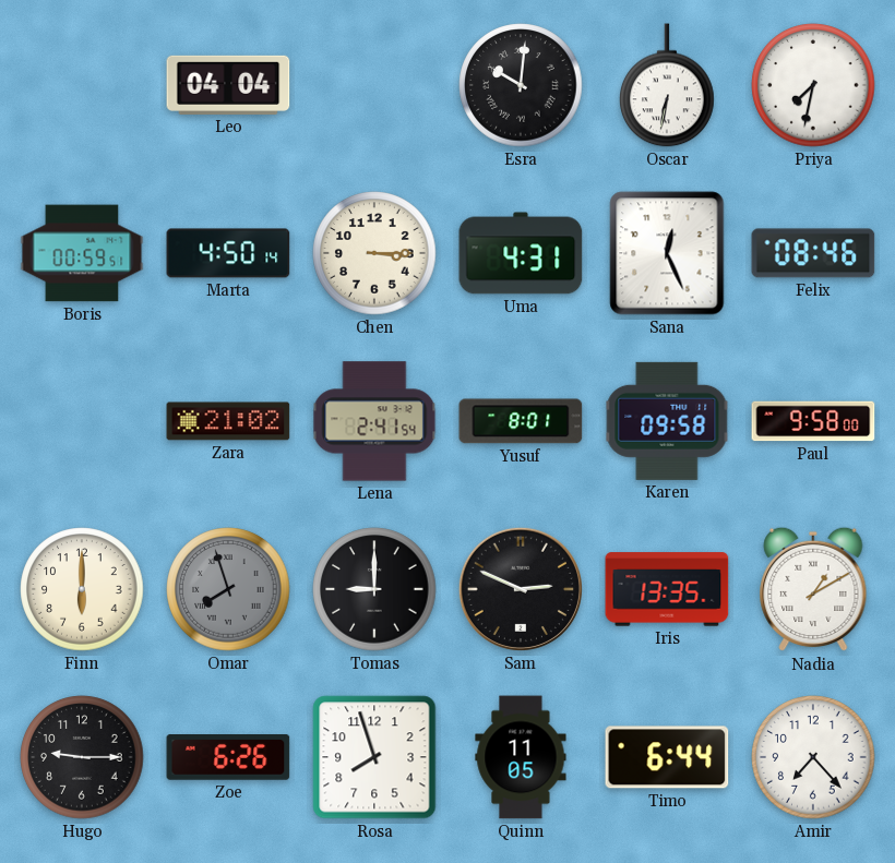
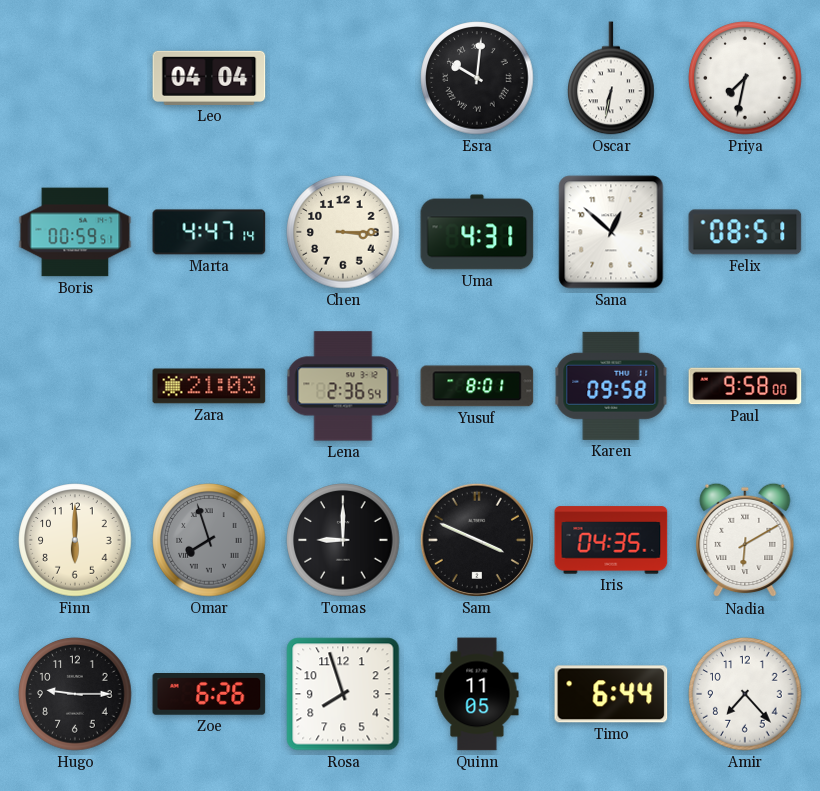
Marta: 4:50 -> 4:47 (209, 232)
Sana: 12:26 -> 12:52 (611, 232)
Felix: 08:46 -> 08:51 (745, 232)
Zara: 21:02 -> 21:03 (209, 386)
Lena: 2:41 -> 2:36 (343, 386)
Sam: 2:49 -> 3:49 (477, 540)
Iris: 13:35 -> 04:35 (611, 540)
Nadia: 1:10 -> 6:10 (745, 540)
